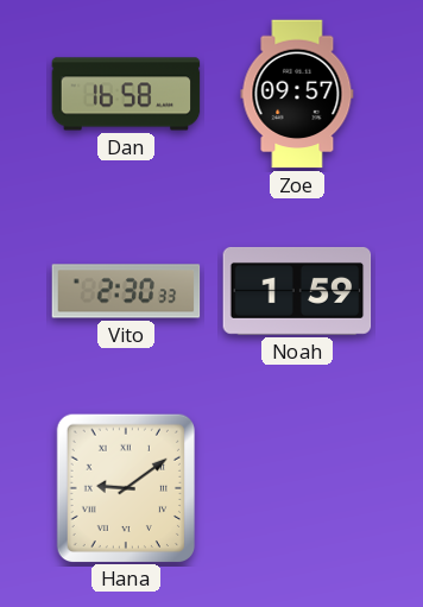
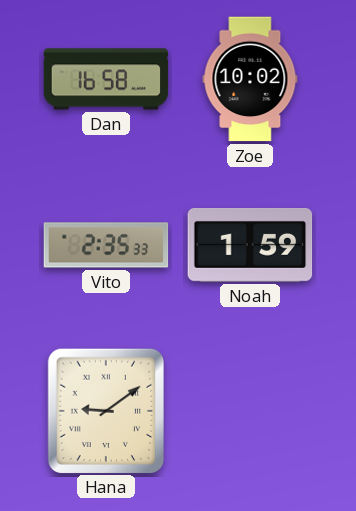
Zoe: 09:57 -> 10:02 (250, 79)
Vito: 2:30 -> 2:35 (106, 245)
